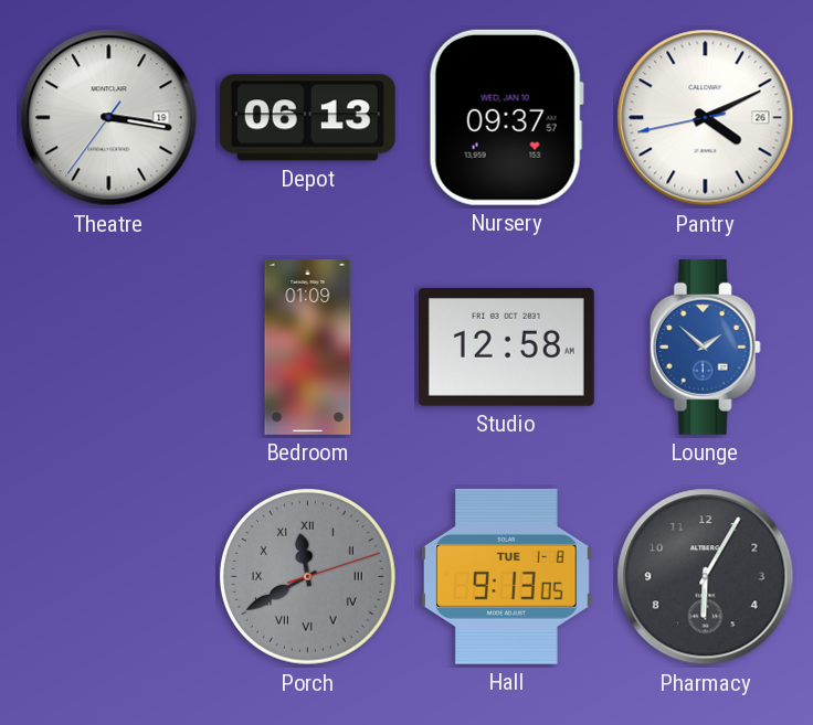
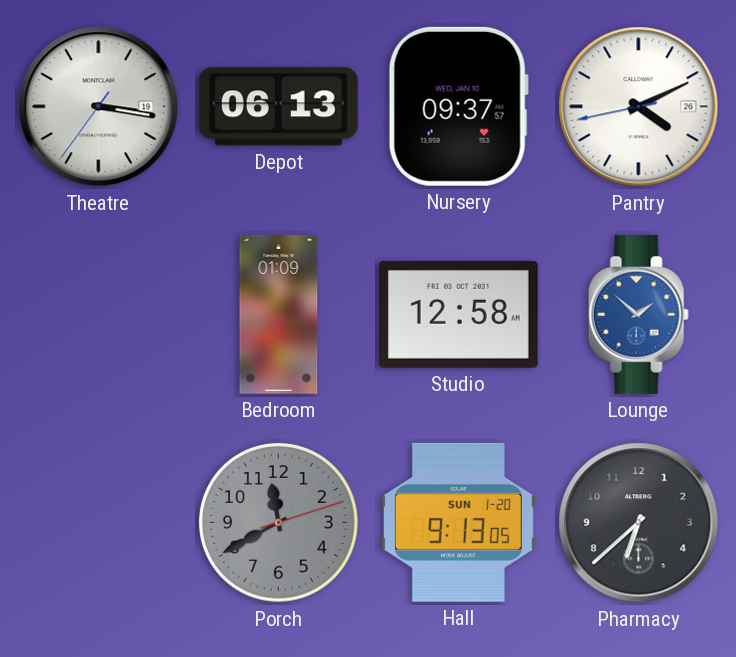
Porch numerals: Roman -> Arabic (278, 522)
Hall date: TUE 1-8 -> SUN 1-20 (458, 522)
Pharmacy: 6:05 -> 6:38 (639, 523)
